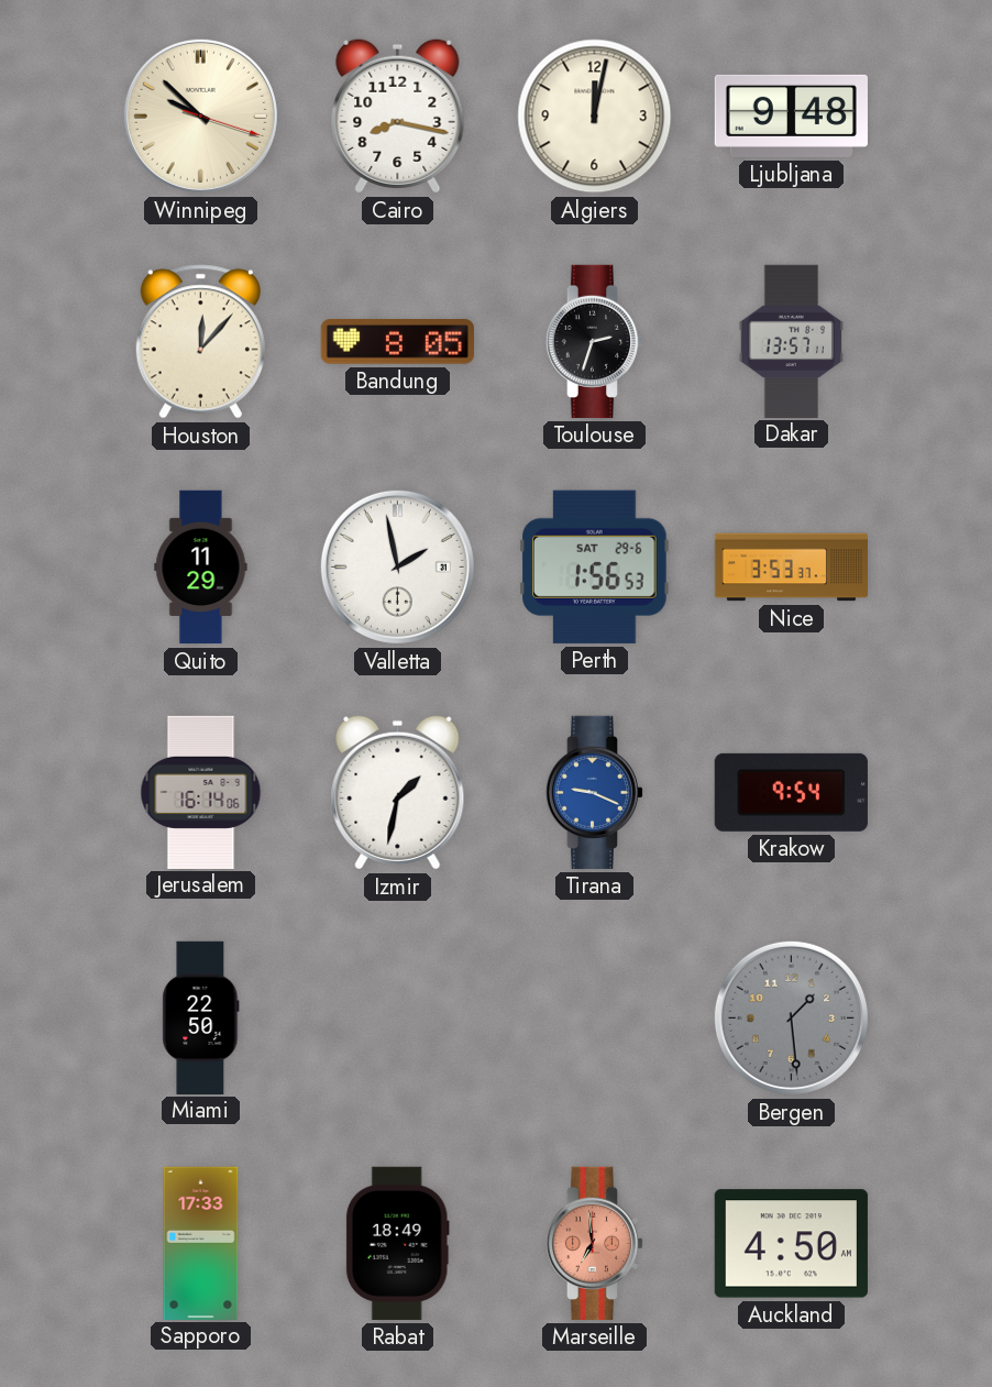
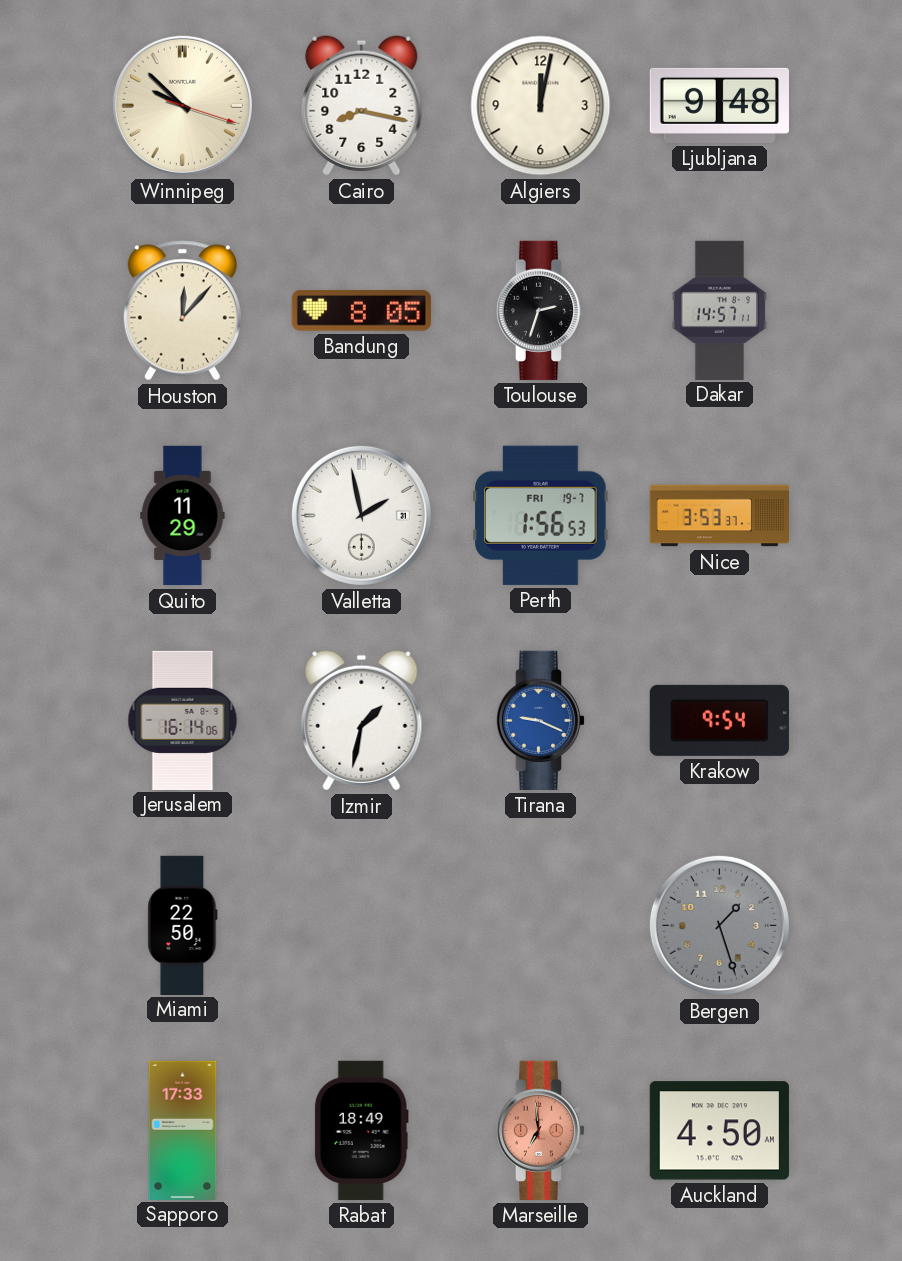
Dakar: 13:57 -> 14:57 (719, 310)
Perth date: SAT 29-6 -> FRI 19-7 (541, 515)
Bergen: 1:29 -> 1:27 (719, 925)
